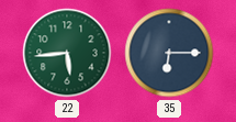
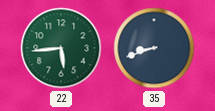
35: 6:15 -> 8:42 (154, 48)
